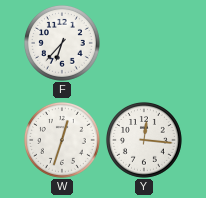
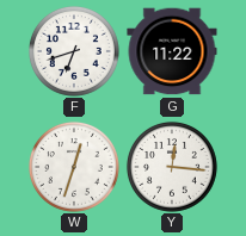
F: 6:37 -> 6:42 (74, 51)
G: none -> 11:22 (172, 51)
